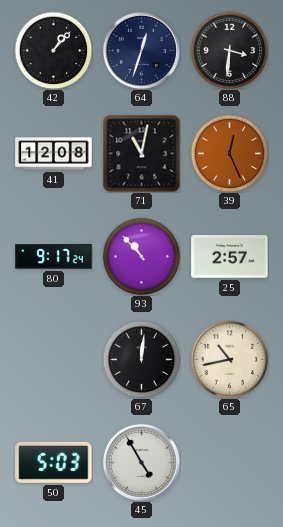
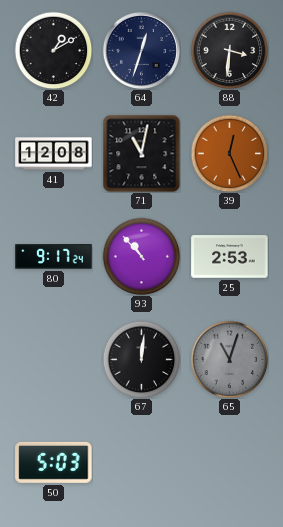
42: 1:07 -> 1:10 (53, 50)
25: 2:57 -> 2:53 (230, 257)
65: 10:43 -> 11:03 (229, 359)
65 dial: cream -> grey (229, 359)
45: 4:55 -> none (141, 462)
